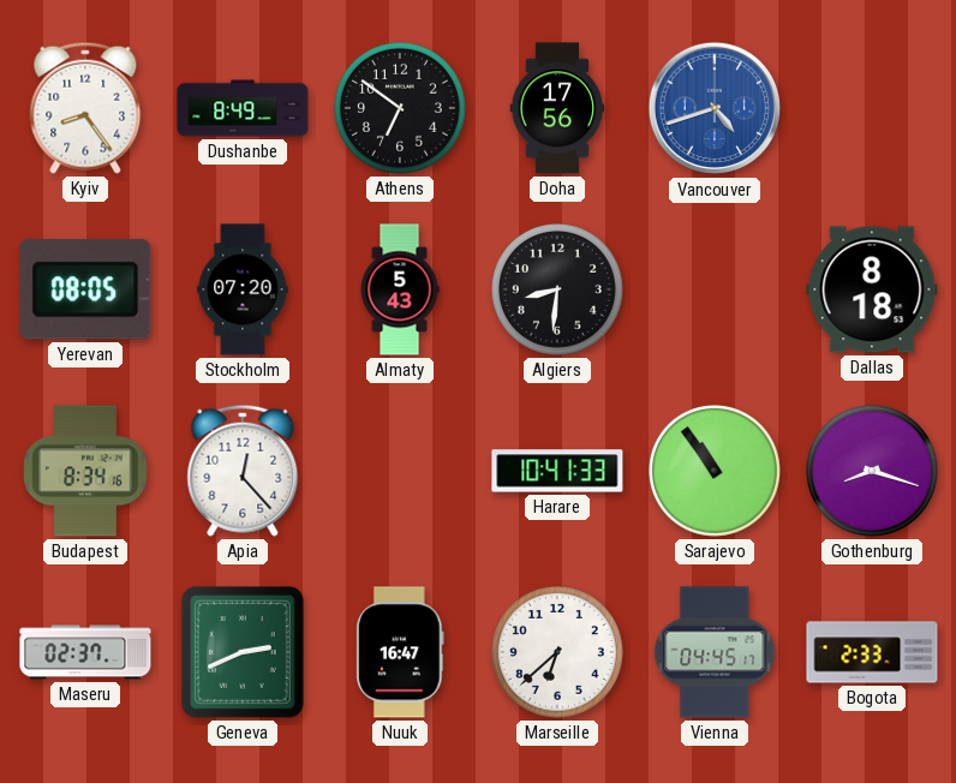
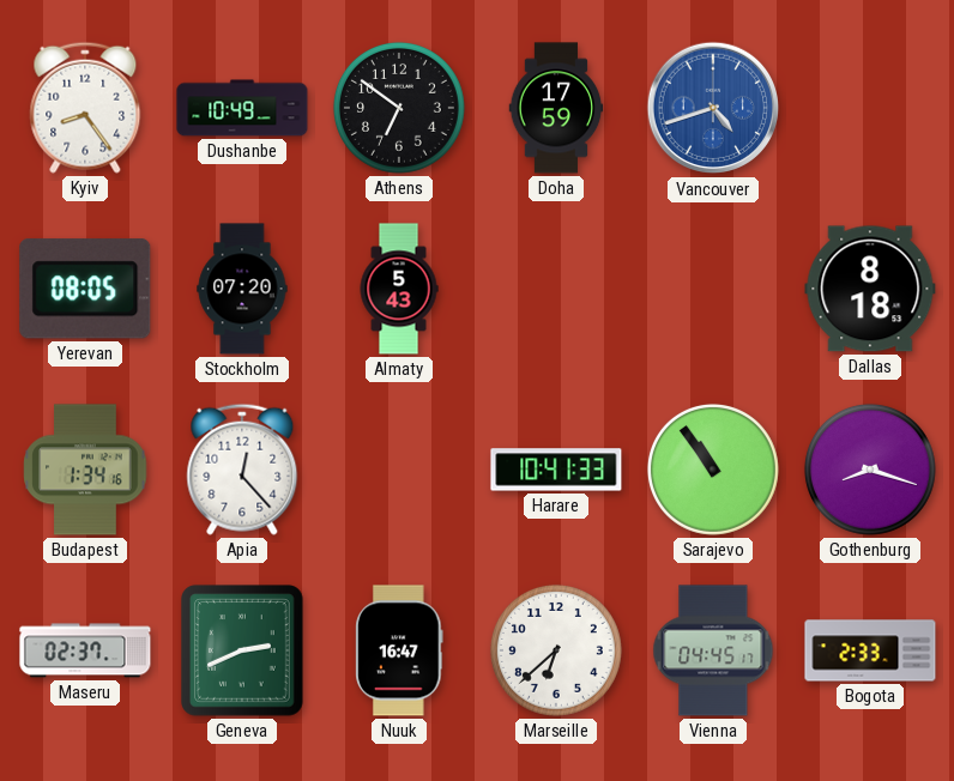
Dushanbe: 8:49 -> 10:49 (242, 108)
Doha: 17:56 -> 17:59 (556, 108)
Algiers: 8:31 -> none (557, 289)
Budapest: 8:34 -> 1:34 (85, 470)
